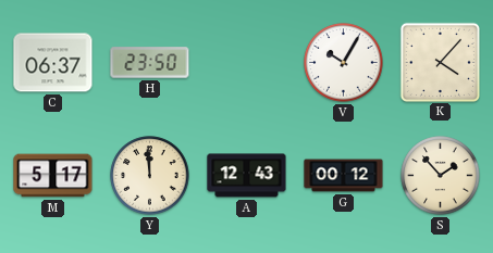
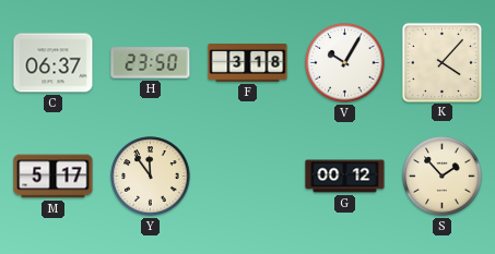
F: none -> 3:18 (248, 63)
Y: 11:59 -> 11:54 (151, 177)
A: 12:43 -> none (247, 176)
